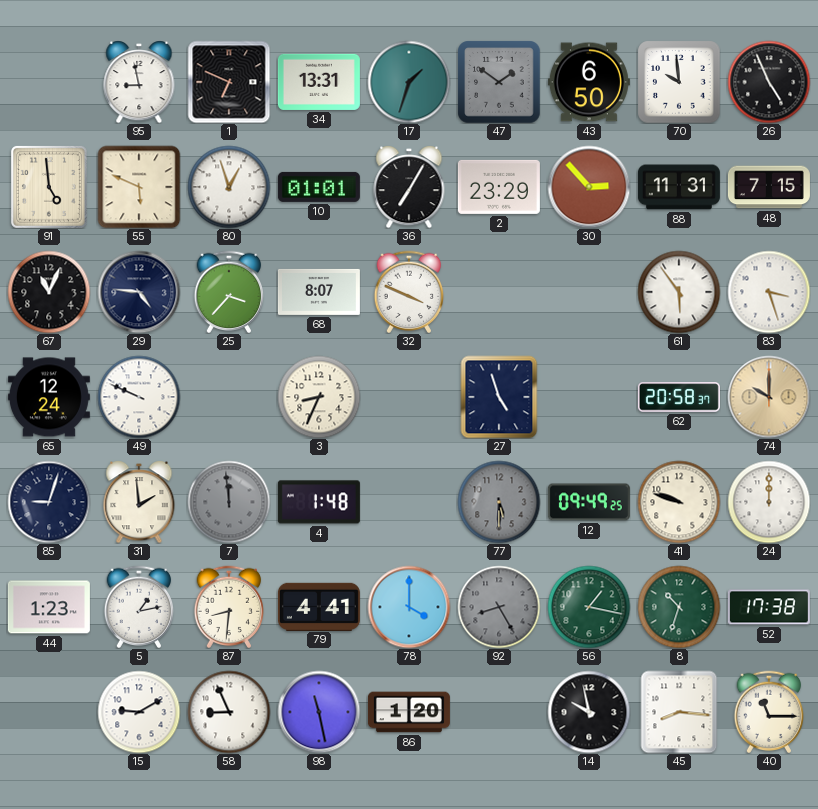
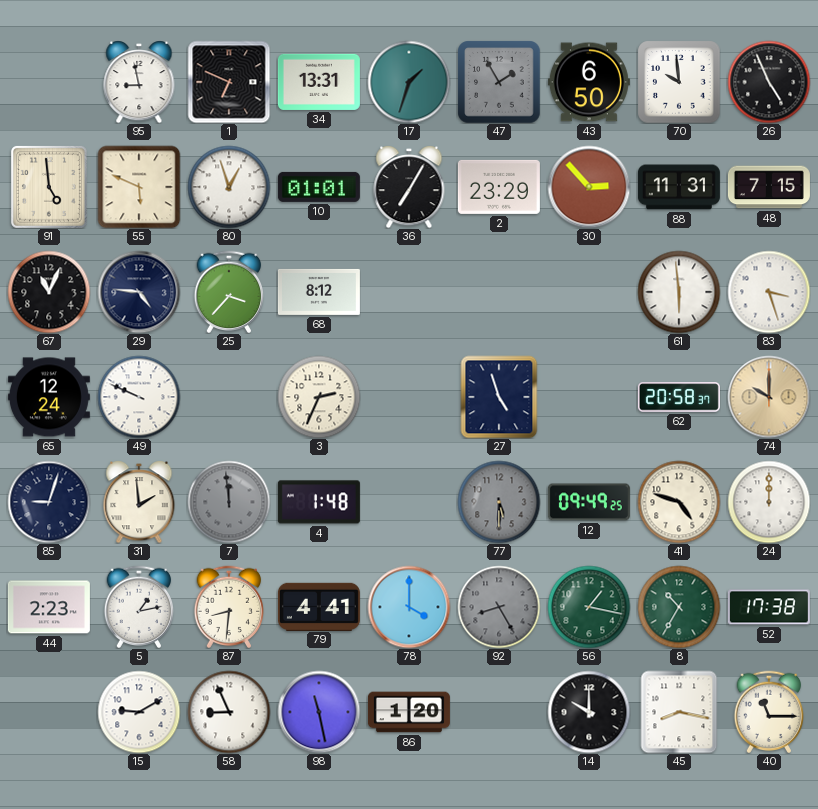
47: 1:51 -> 1:55 (499, 82)
68: 8:07 -> 8:12 (319, 292)
32: 3:49 -> none (409, 292)
61: 5:54 -> 5:59 (679, 292)
3: 8:34 -> 2:34 (319, 397)
41: 9:48 -> 4:48 (679, 502)
44: 1:23 -> 2:23 (49, 607)
8: 10:33 -> 10:35 (679, 607)
14: 9:58 -> 10:00 (589, 712)
45: 8:16 -> 8:17 (679, 712)
